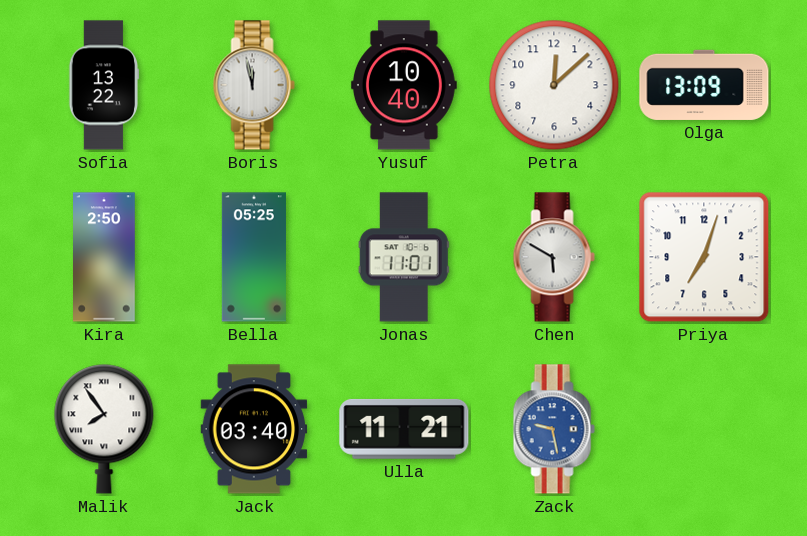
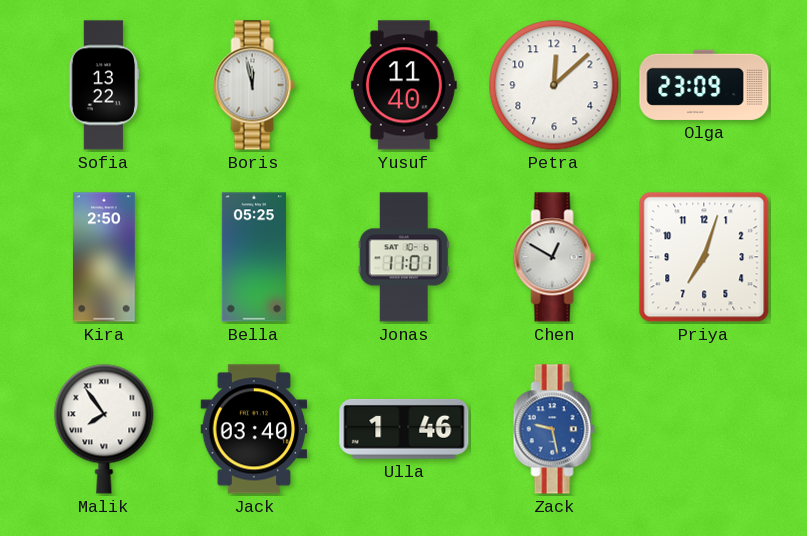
Yusuf: 10:40 -> 11:40 (404, 85)
Olga: 13:09 -> 23:09 (704, 85)
Chen: 5:50 -> 12:50 (554, 257)
Ulla: 11:21 -> 1:46 (404, 429)
